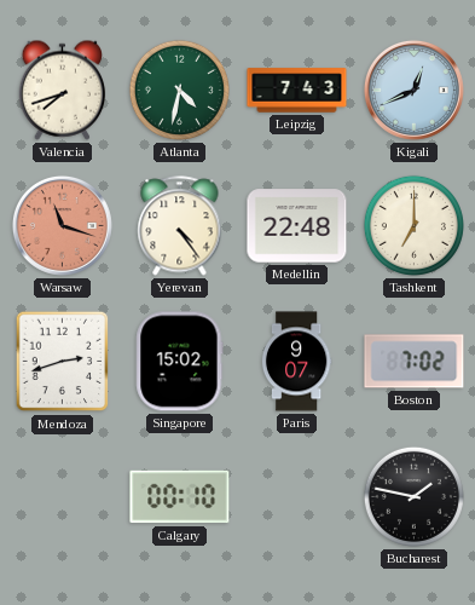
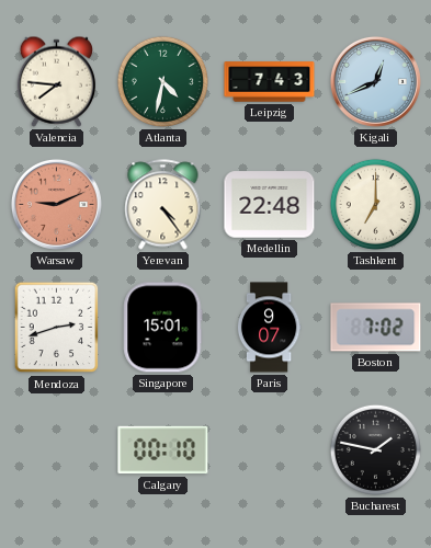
Valencia: 7:42 -> 7:46 (57, 81)
Warsaw: 11:18 -> 9:11 (56, 204)
Singapore: 15:02 -> 15:01 (163, 328)
